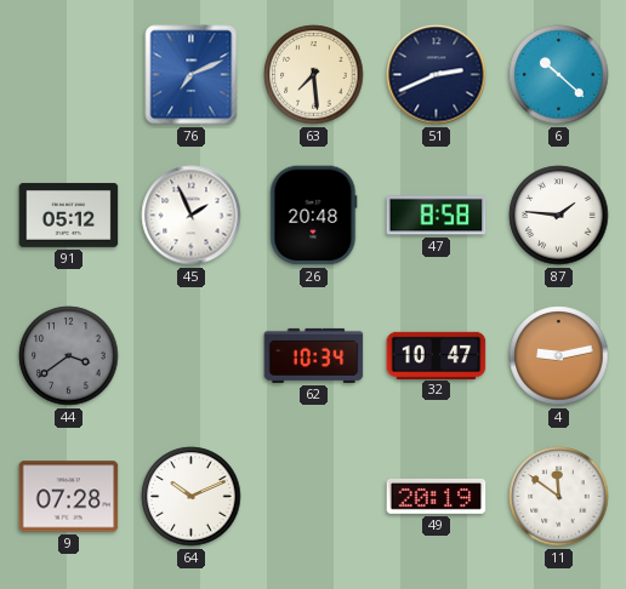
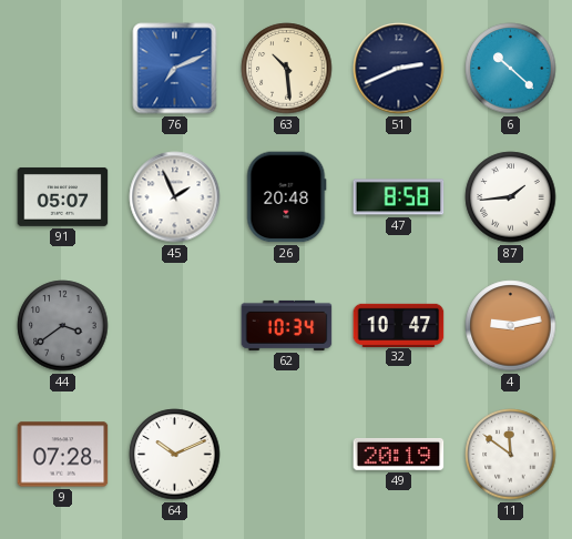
63: 7:29 -> 10:29 (287, 69)
91: 05:12 -> 05:07 (63, 196)
87: 1:46 -> 1:44 (511, 197)
